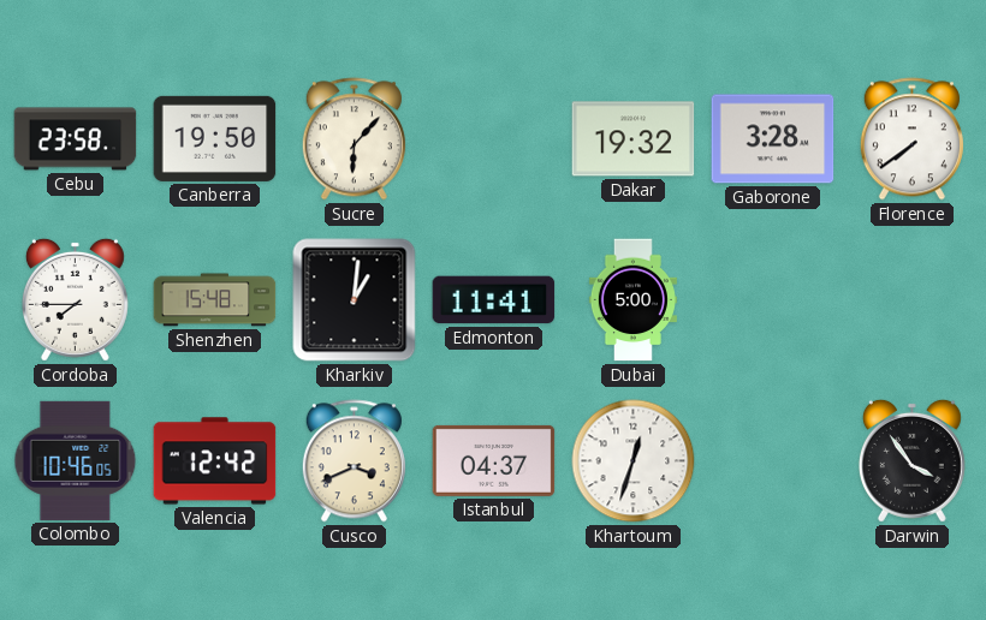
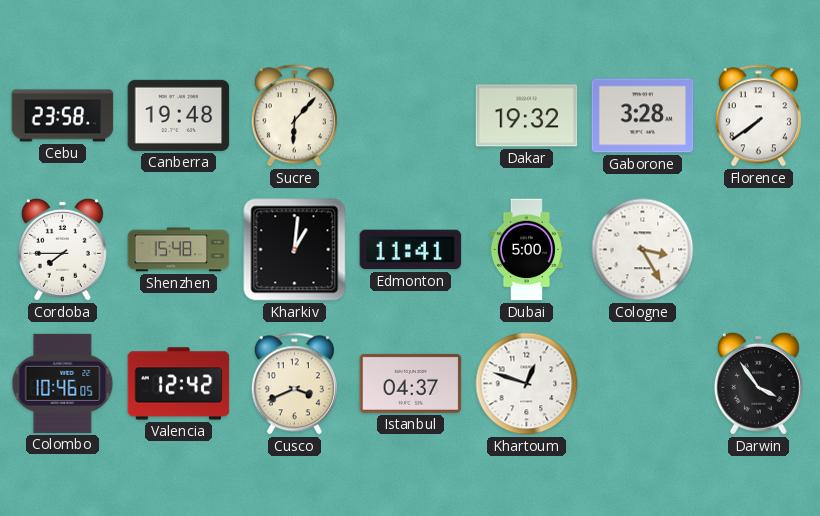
Canberra: 19:50 -> 19:48 (179, 115)
Cologne: none -> 3:25 (643, 250)
Khartoum: 12:33 -> 12:48 (527, 384)
